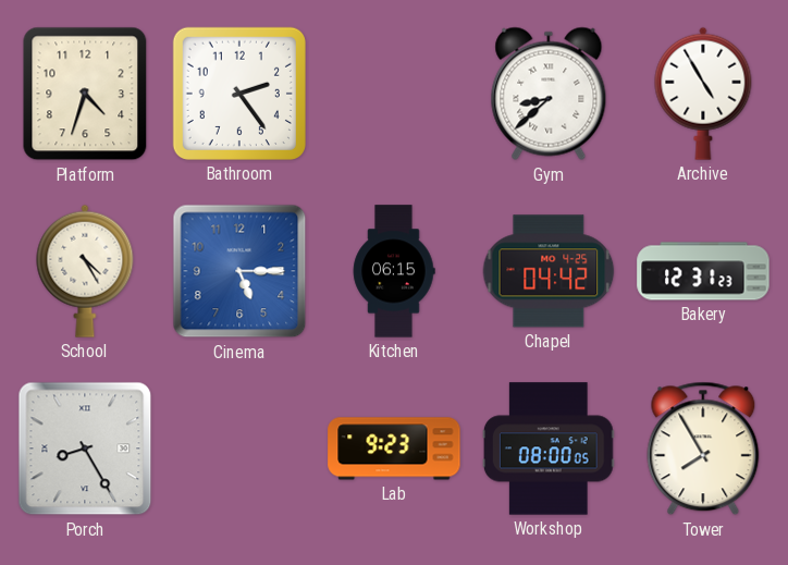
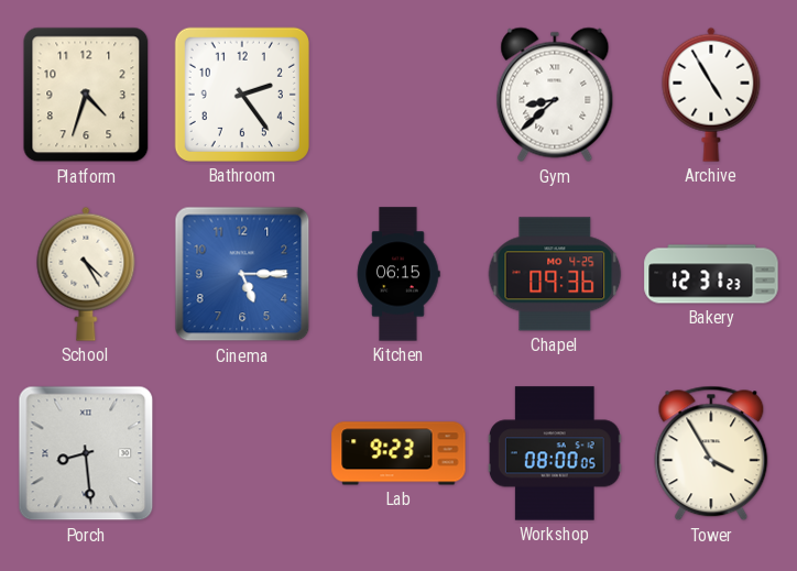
Chapel: 04:42 -> 09:36 (555, 274)
Porch: 8:25 -> 8:29 (86, 453)
Tower: 7:55 -> 3:55 (711, 453)
